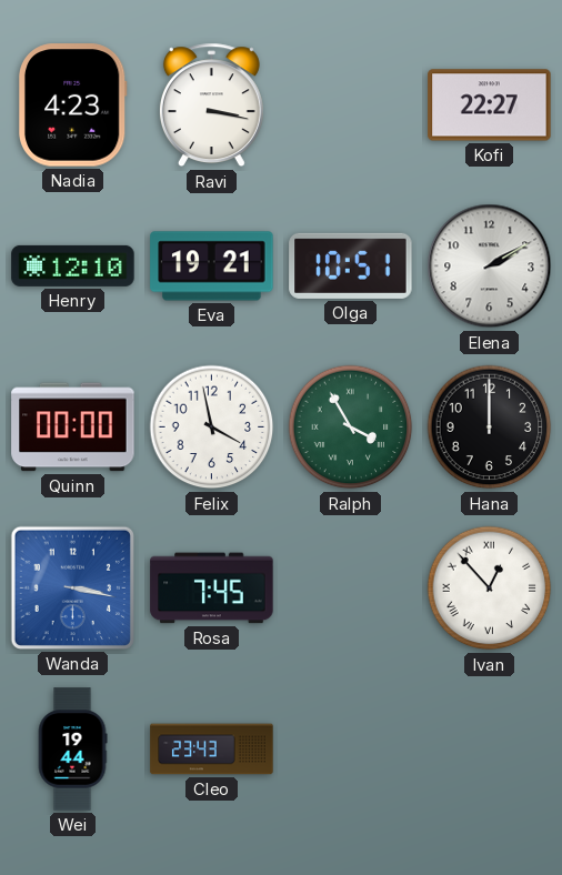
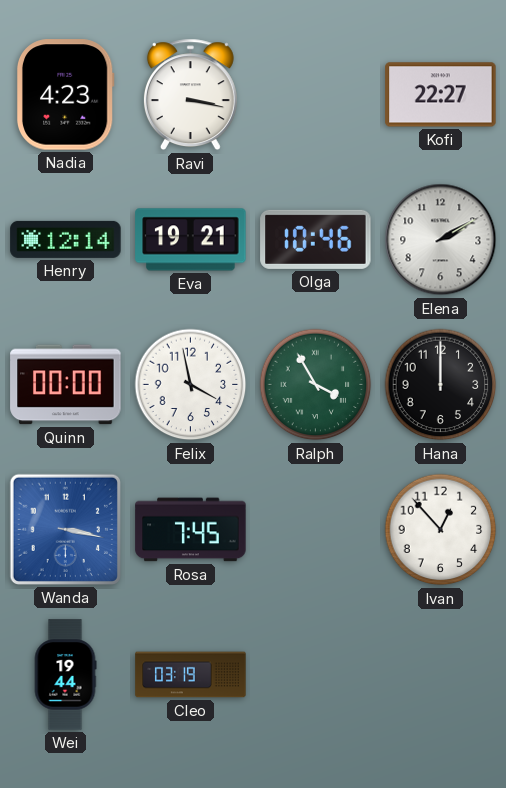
Henry: 12:10 -> 12:14 (66, 239)
Olga: 10:51 -> 10:46 (316, 239)
Ivan numerals: Roman -> Arabic (441, 530)
Cleo: 23:43 -> 03:19 (191, 675)
